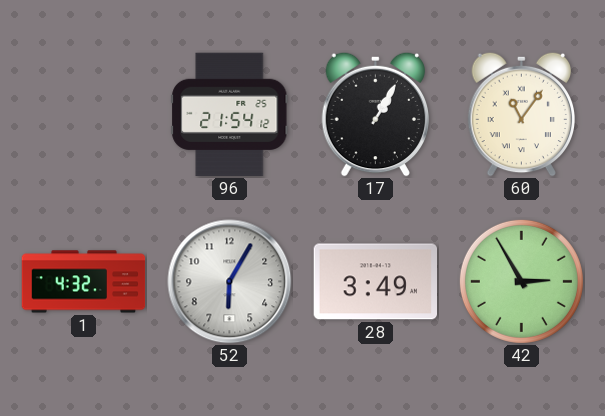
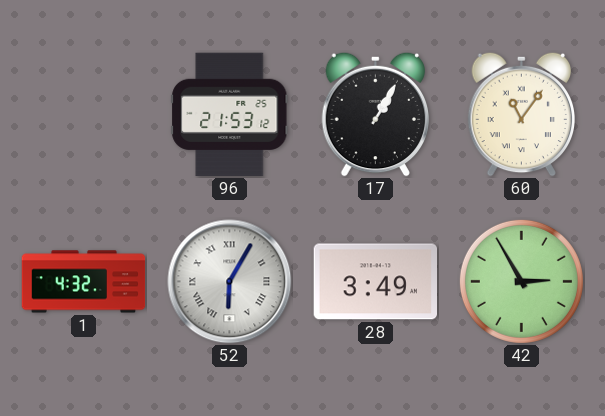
96: 21:54 -> 21:53 (230, 115)
52 numerals: Arabic -> Roman (230, 282)
